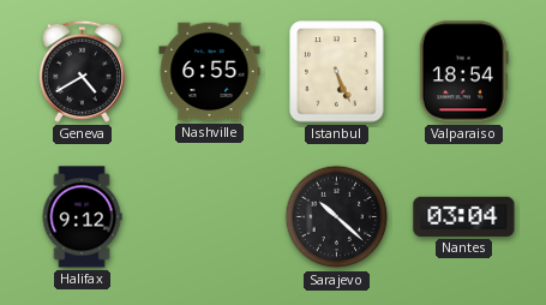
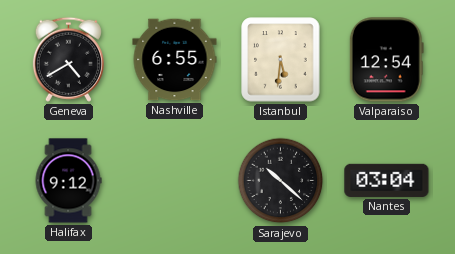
Istanbul: 5:26 -> 5:31 (281, 60)
Valparaiso: 18:54 -> 12:54 (386, 60)
